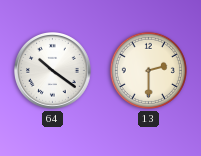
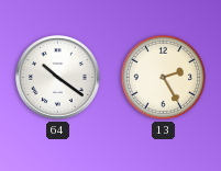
13: 2:30 -> 2:25 (163, 77)
